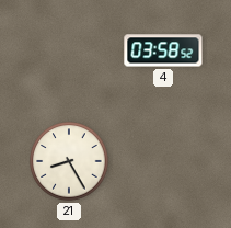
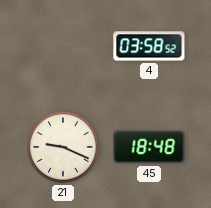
21: 8:25 -> 9:19 (63, 147)
45: none -> 18:48 (149, 147)
